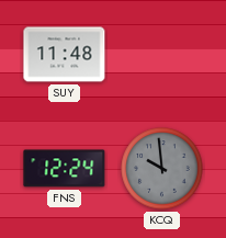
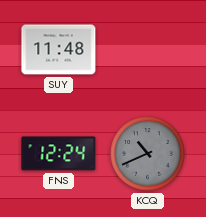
KCQ: 9:59 -> 10:41 (148, 154)
